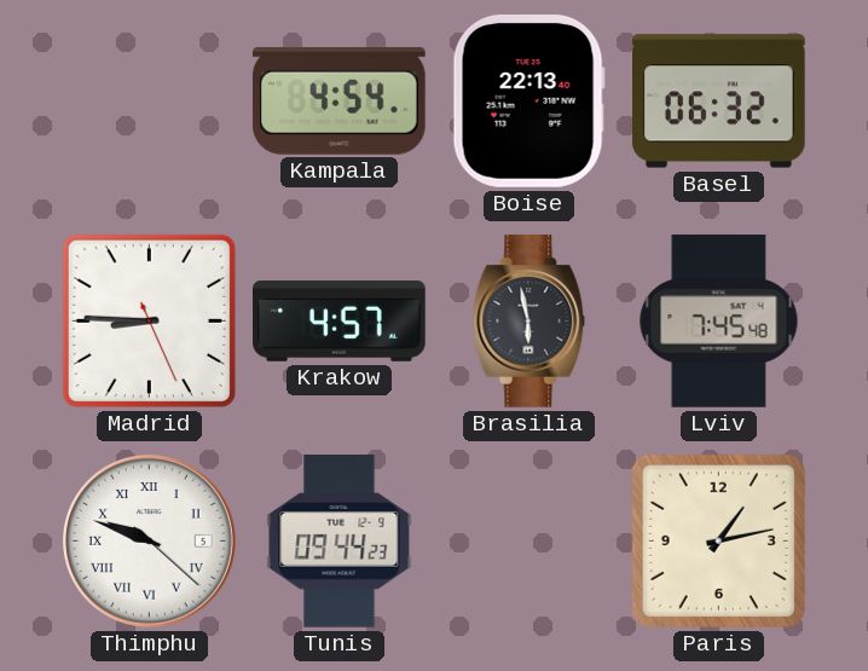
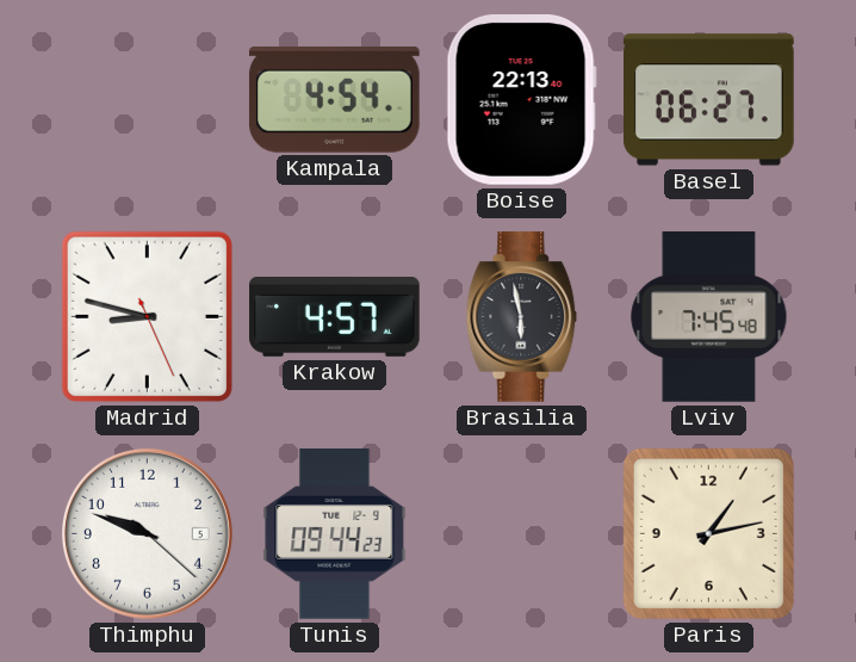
Basel: 06:32 -> 06:27 (709, 100)
Madrid: 8:45 -> 8:47 (147, 316)
Thimphu numerals: Roman -> Arabic (147, 533)
